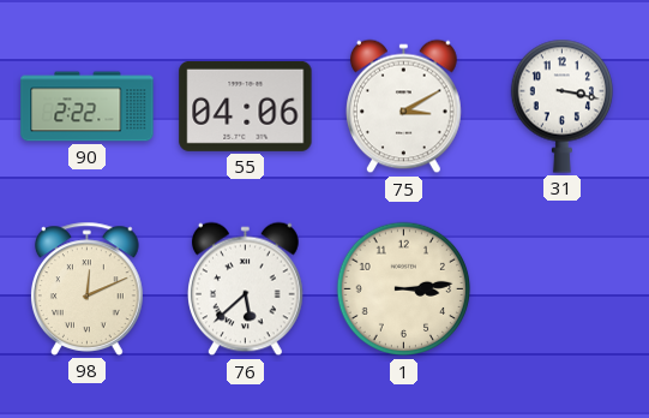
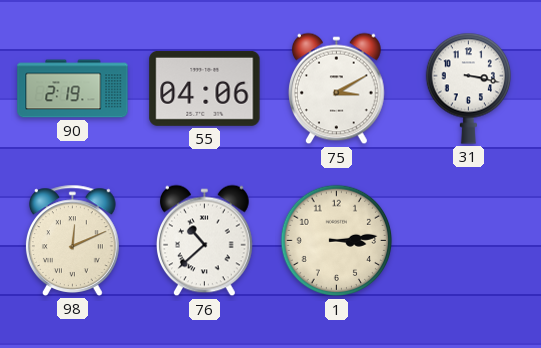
90: 2:22 -> 2:19 (73, 89)
76: 5:38 -> 10:38 (205, 241)
